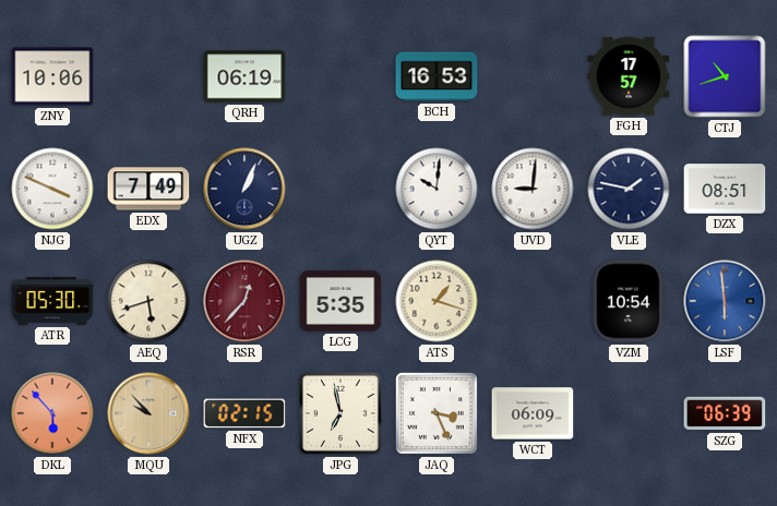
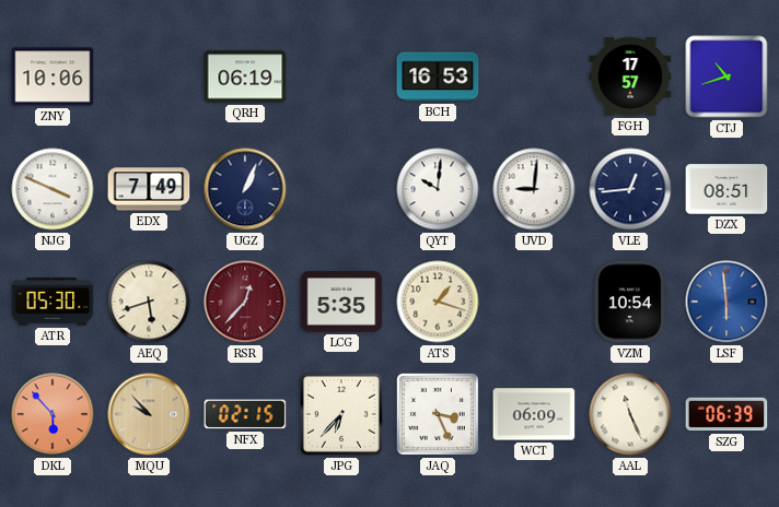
VLE: 1:47 -> 12:44 (630, 189)
JPG: 6:58 -> 6:37 (341, 414)
AAL: none -> 11:26 (630, 414)
